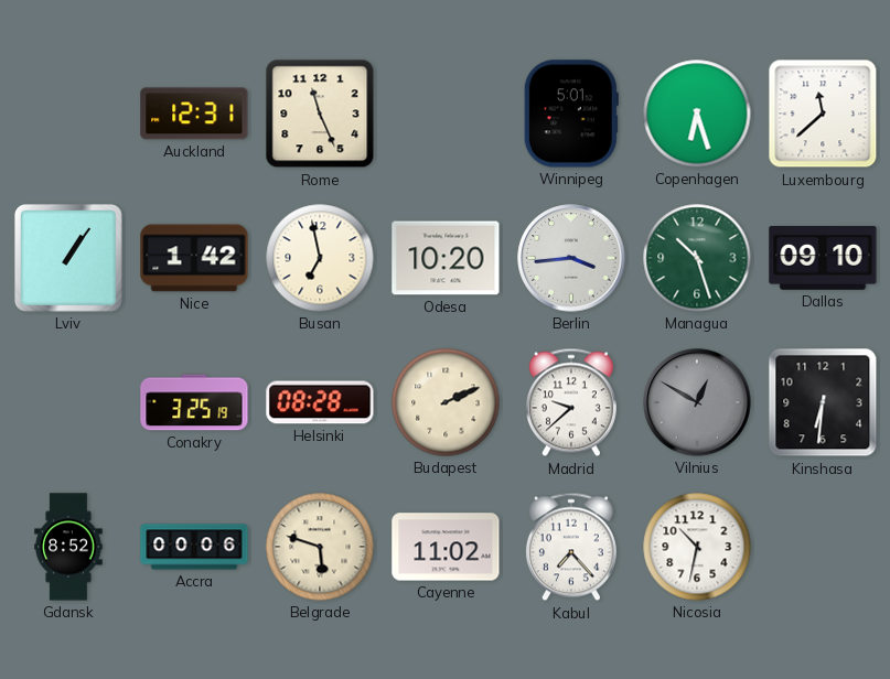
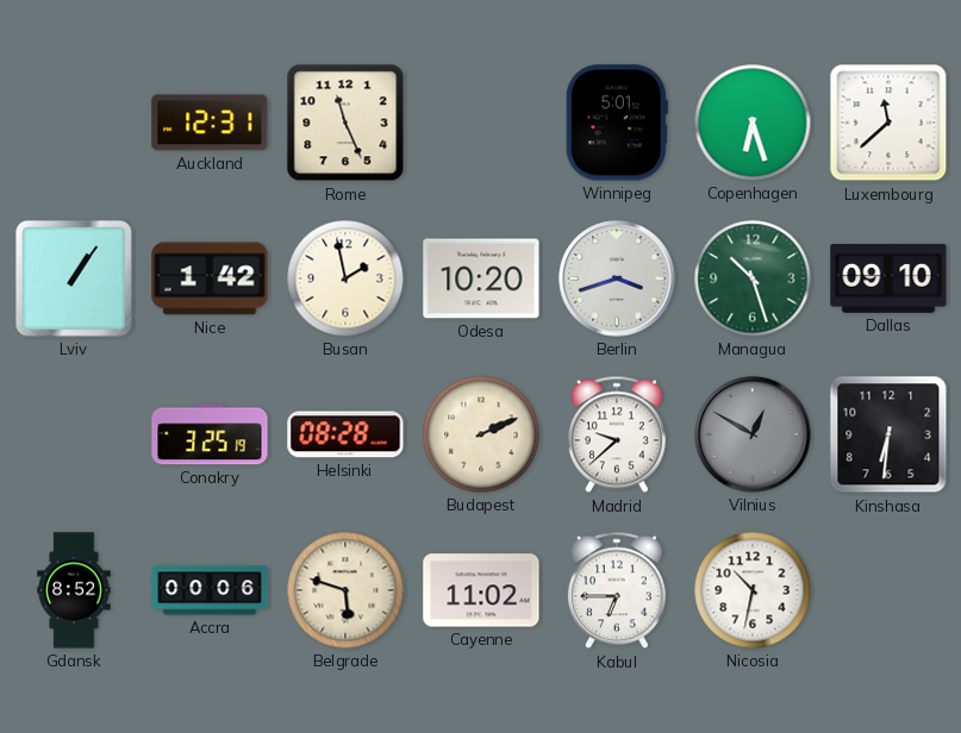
Busan: 6:58 -> 1:58 (345, 278)
Berlin: 3:44 -> 3:42 (617, 278)
Kabul: 7:23 -> 6:45 (617, 590)
